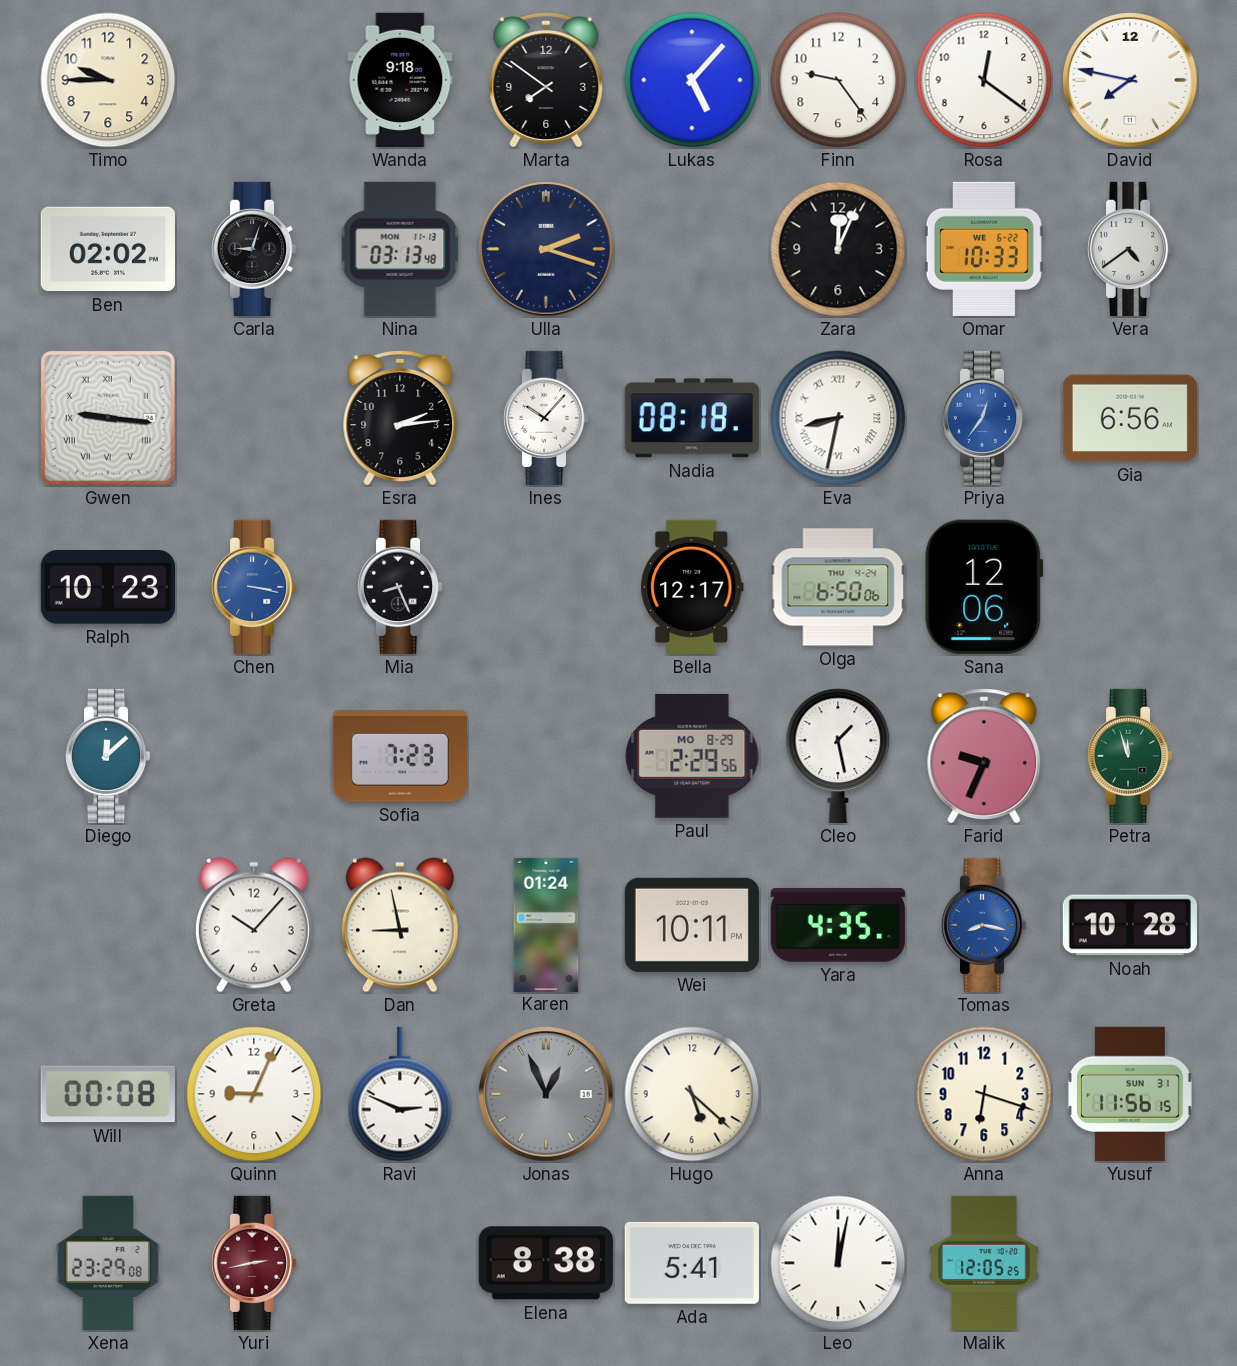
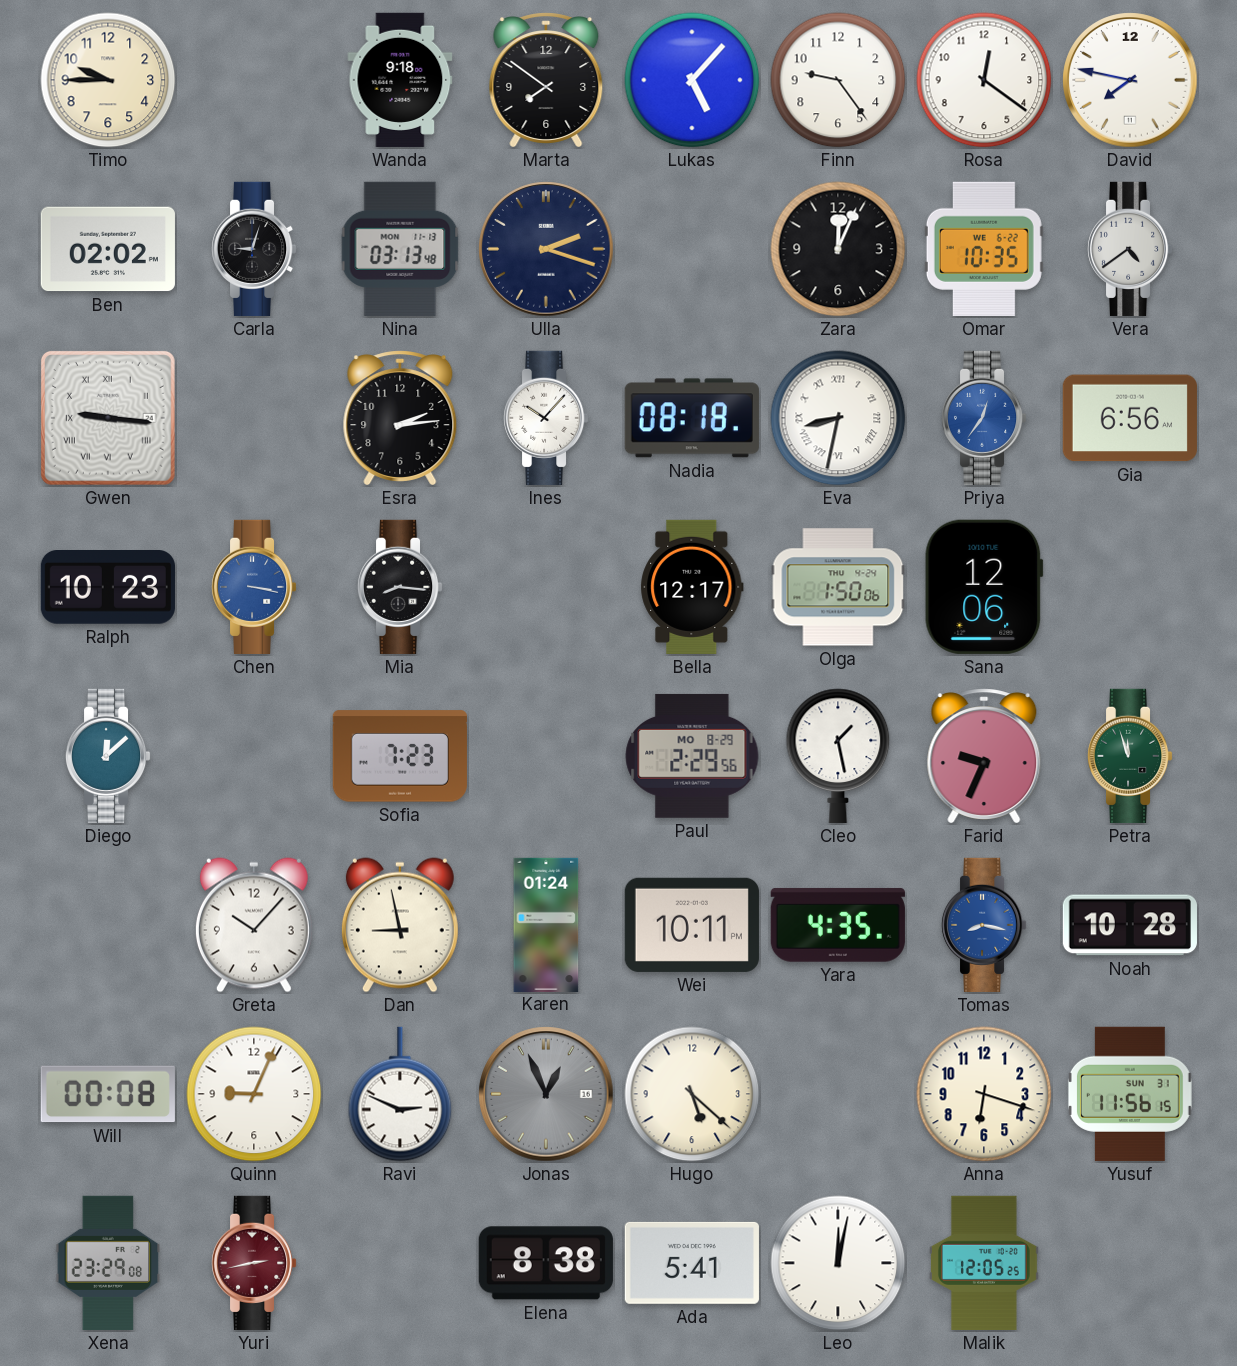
Omar: 10:33 -> 10:35 (984, 249)
Mia: 8:26 -> 8:16 (400, 587)
Olga: 6:50 -> 1:50 (838, 587)
